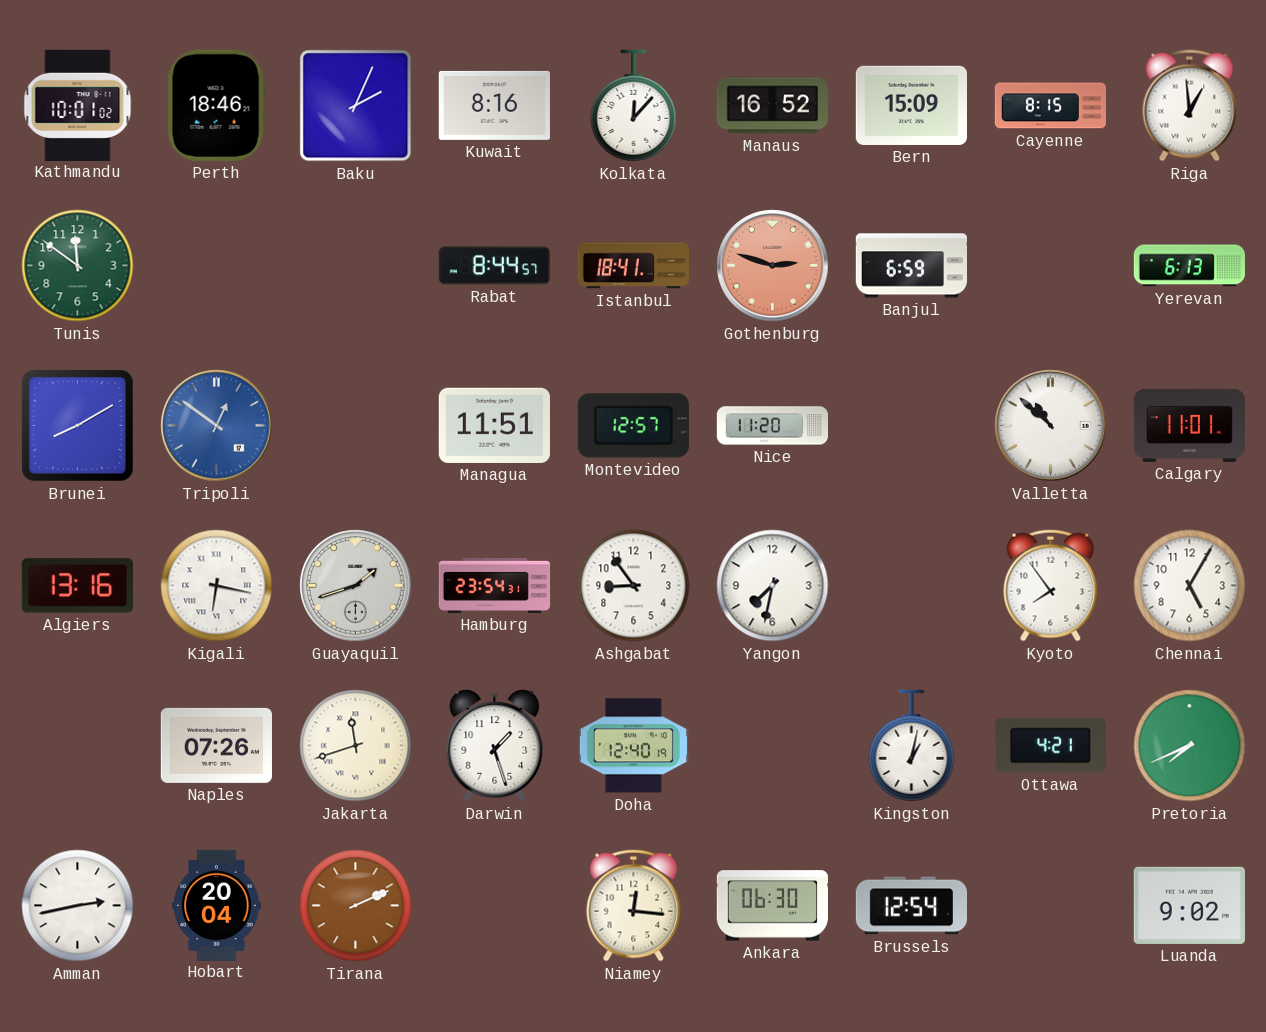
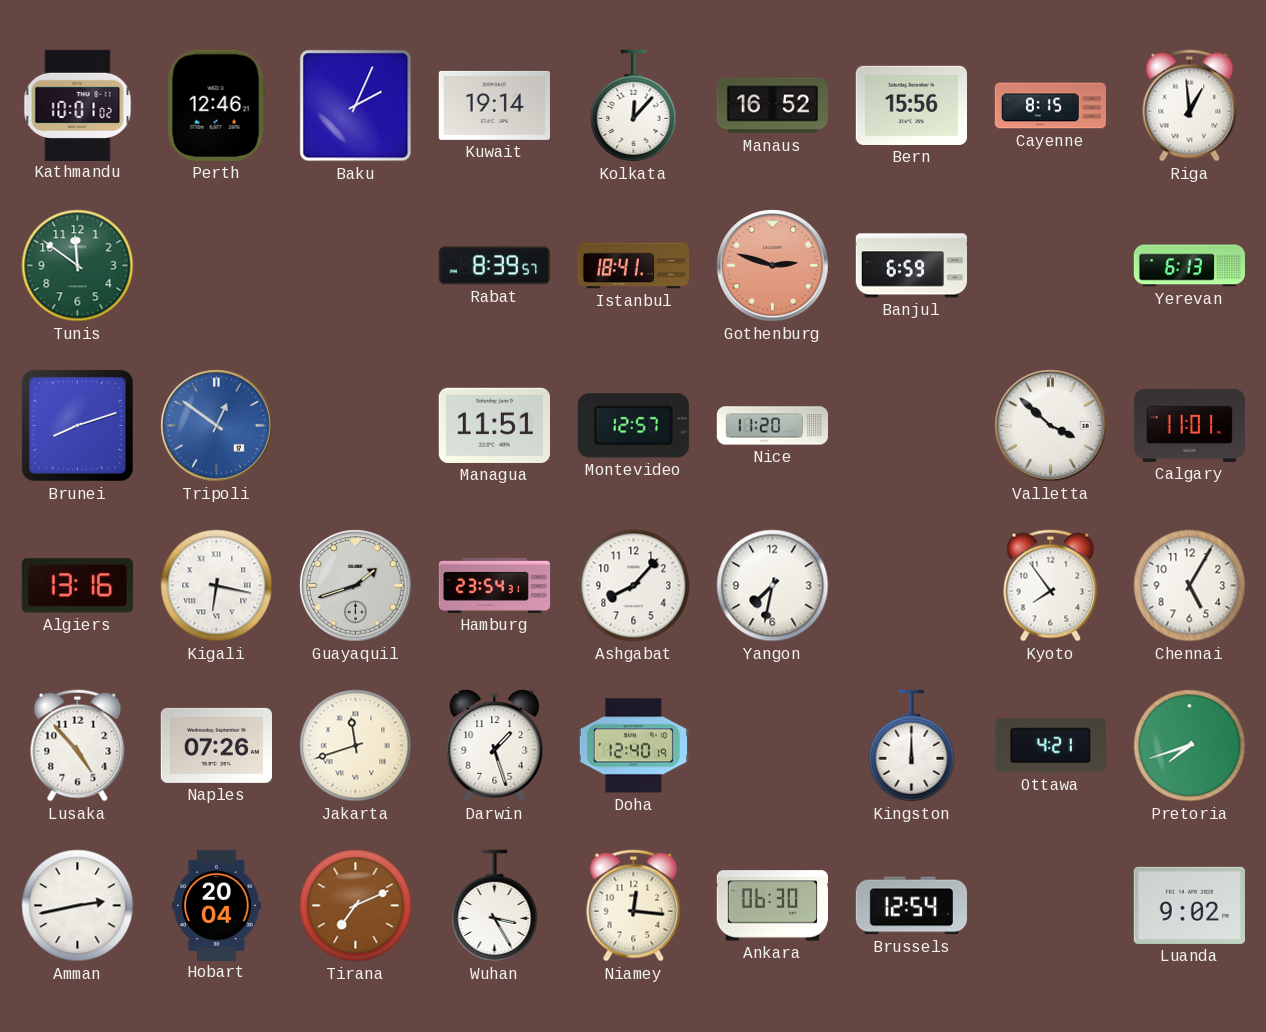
Perth: 18:46 -> 12:46 (216, 105)
Kuwait: 8:16 -> 19:14 (494, 105)
Bern: 15:09 -> 15:56 (911, 105)
Rabat: 8:44 -> 8:39 (494, 266)
Brunei: 8:10 -> 8:12 (77, 425)
Valletta: 10:52 -> 3:52 (1051, 426)
Ashgabat: 8:54 -> 8:07 (634, 586)
Lusaka: none -> 4:53 (78, 746)
Kingston: 1:02 -> 12:00 (912, 746)
Pretoria: 7:41 -> 7:42 (1190, 746)
Tirana: 2:11 -> 7:11 (356, 906)
Wuhan: none -> 3:25 (495, 906)
